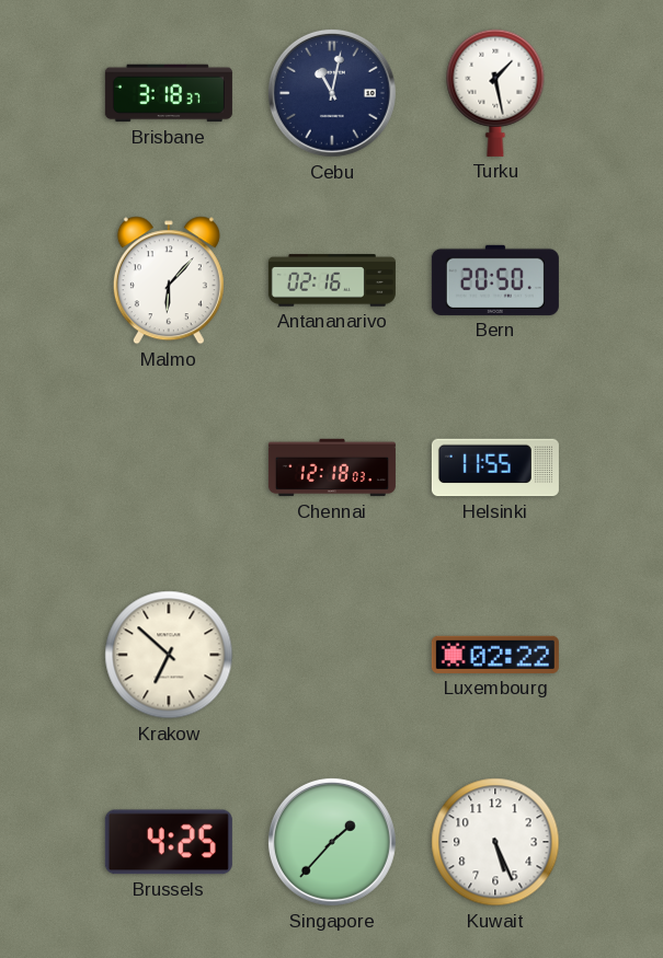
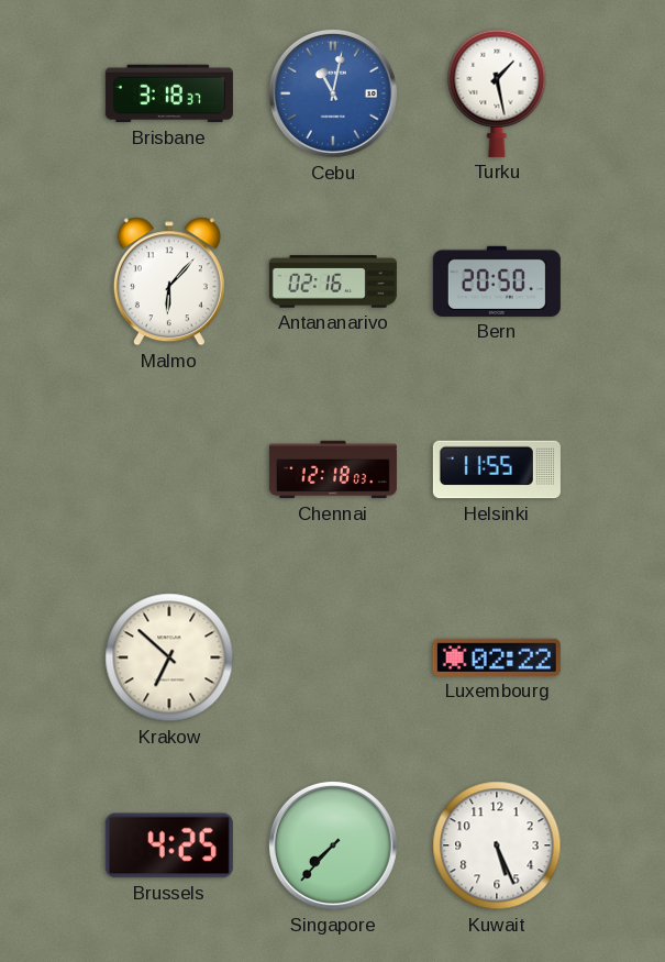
Cebu dial: navy -> blue (333, 93)
Singapore: 1:37 -> 7:37 (333, 845)
